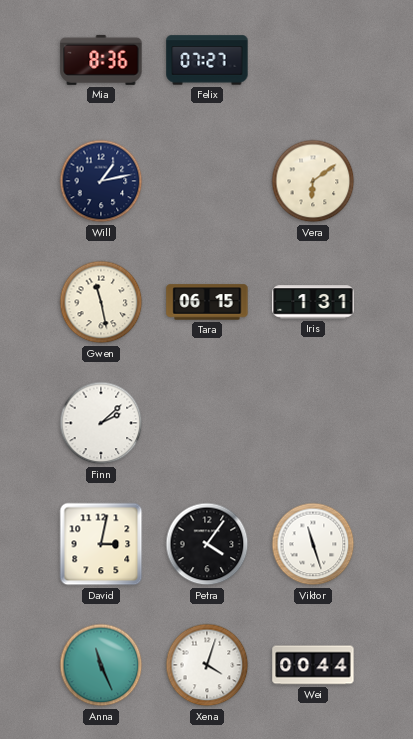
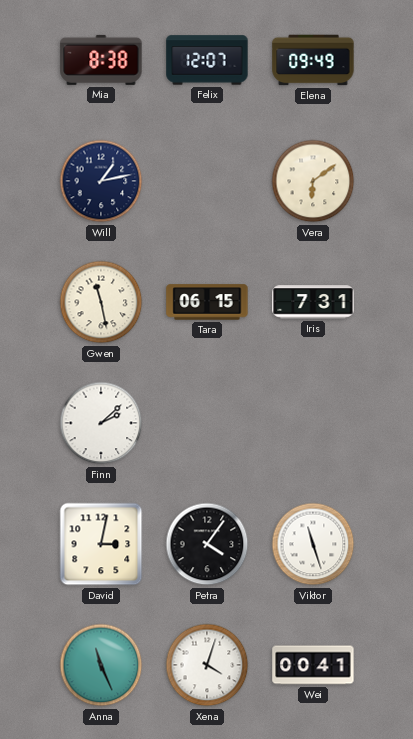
Mia: 8:36 -> 8:38 (101, 60)
Felix: 07:27 -> 12:07 (207, 60)
Elena: none -> 09:49 (313, 60)
Iris: 1:31 -> 7:31 (313, 302)
Wei: 00:44 -> 00:41 (313, 665)
